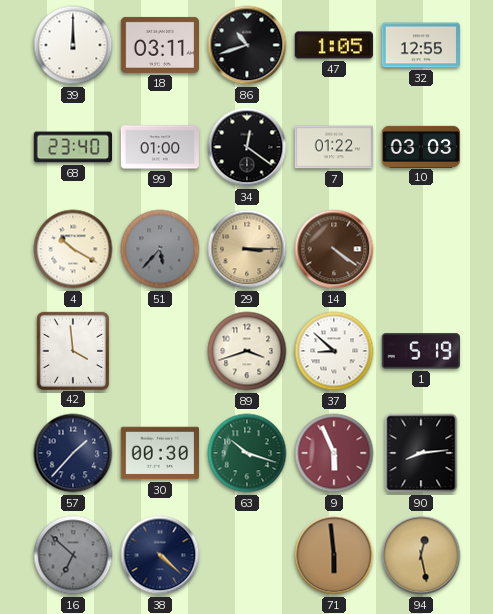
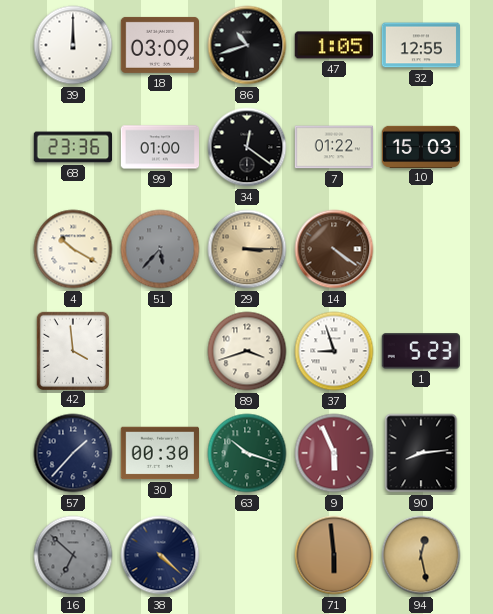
18: 03:11 -> 03:09 (159, 45)
68: 23:40 -> 23:36 (72, 147)
10: 03:03 -> 15:03 (420, 146)
37: 8:52 -> 8:57 (334, 351)
1: 5:19 -> 5:23 (420, 351)
